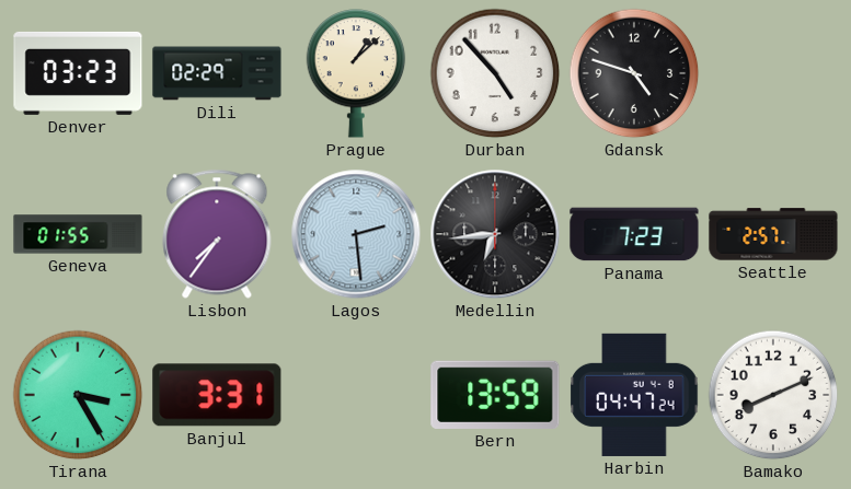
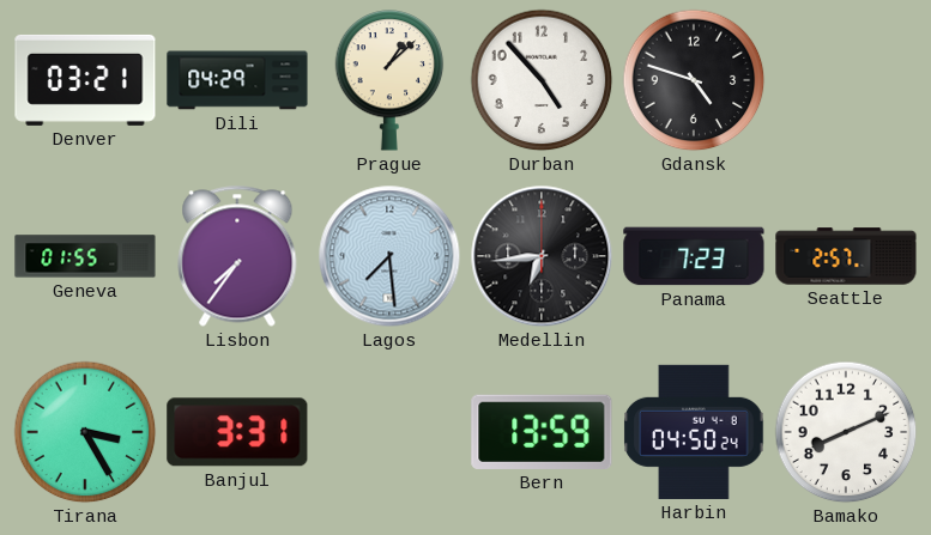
Denver: 03:23 -> 03:21 (85, 80)
Dili: 02:29 -> 04:29 (237, 80)
Lagos: 2:29 -> 7:29 (389, 256)
Harbin: 04:47 -> 04:50 (694, 432)
